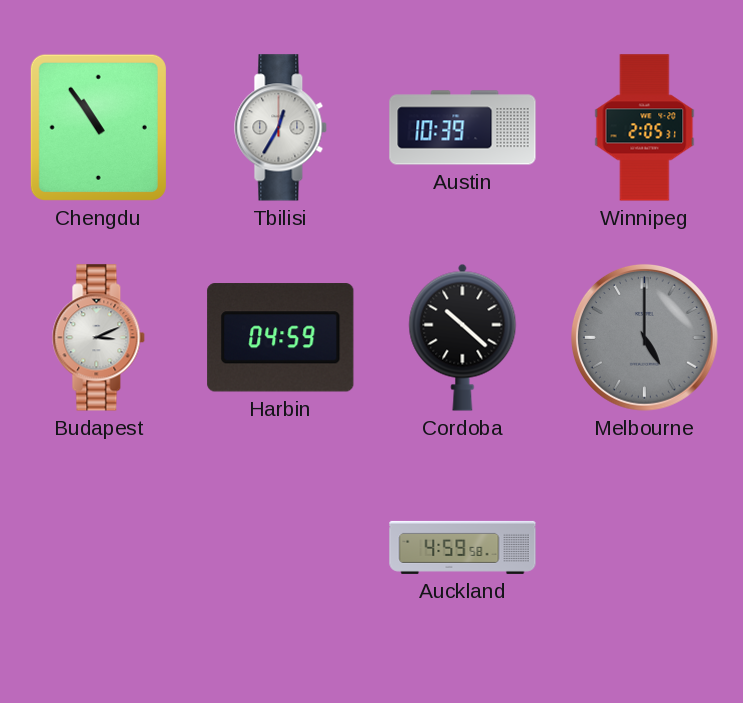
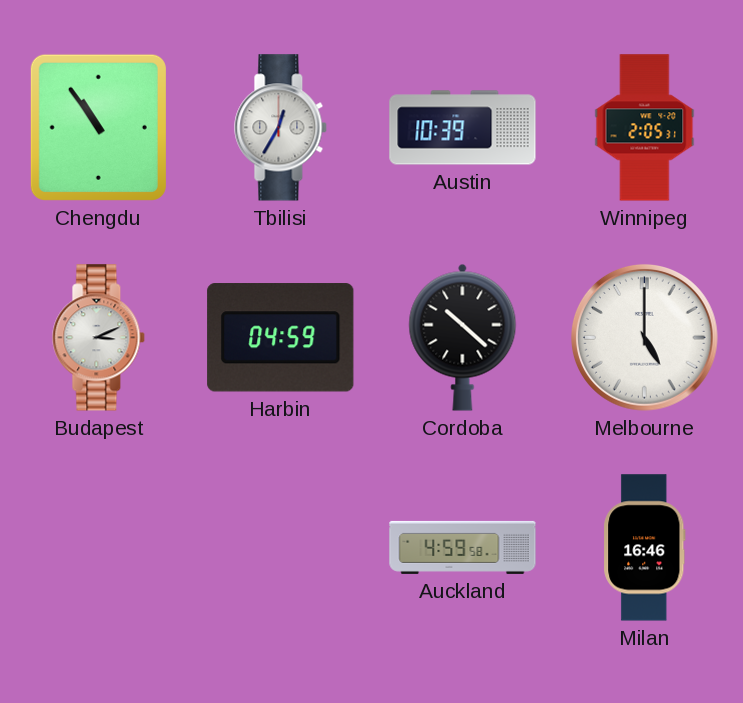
Melbourne dial: grey -> white (644, 337)
Milan: none -> 16:46 (645, 548)
